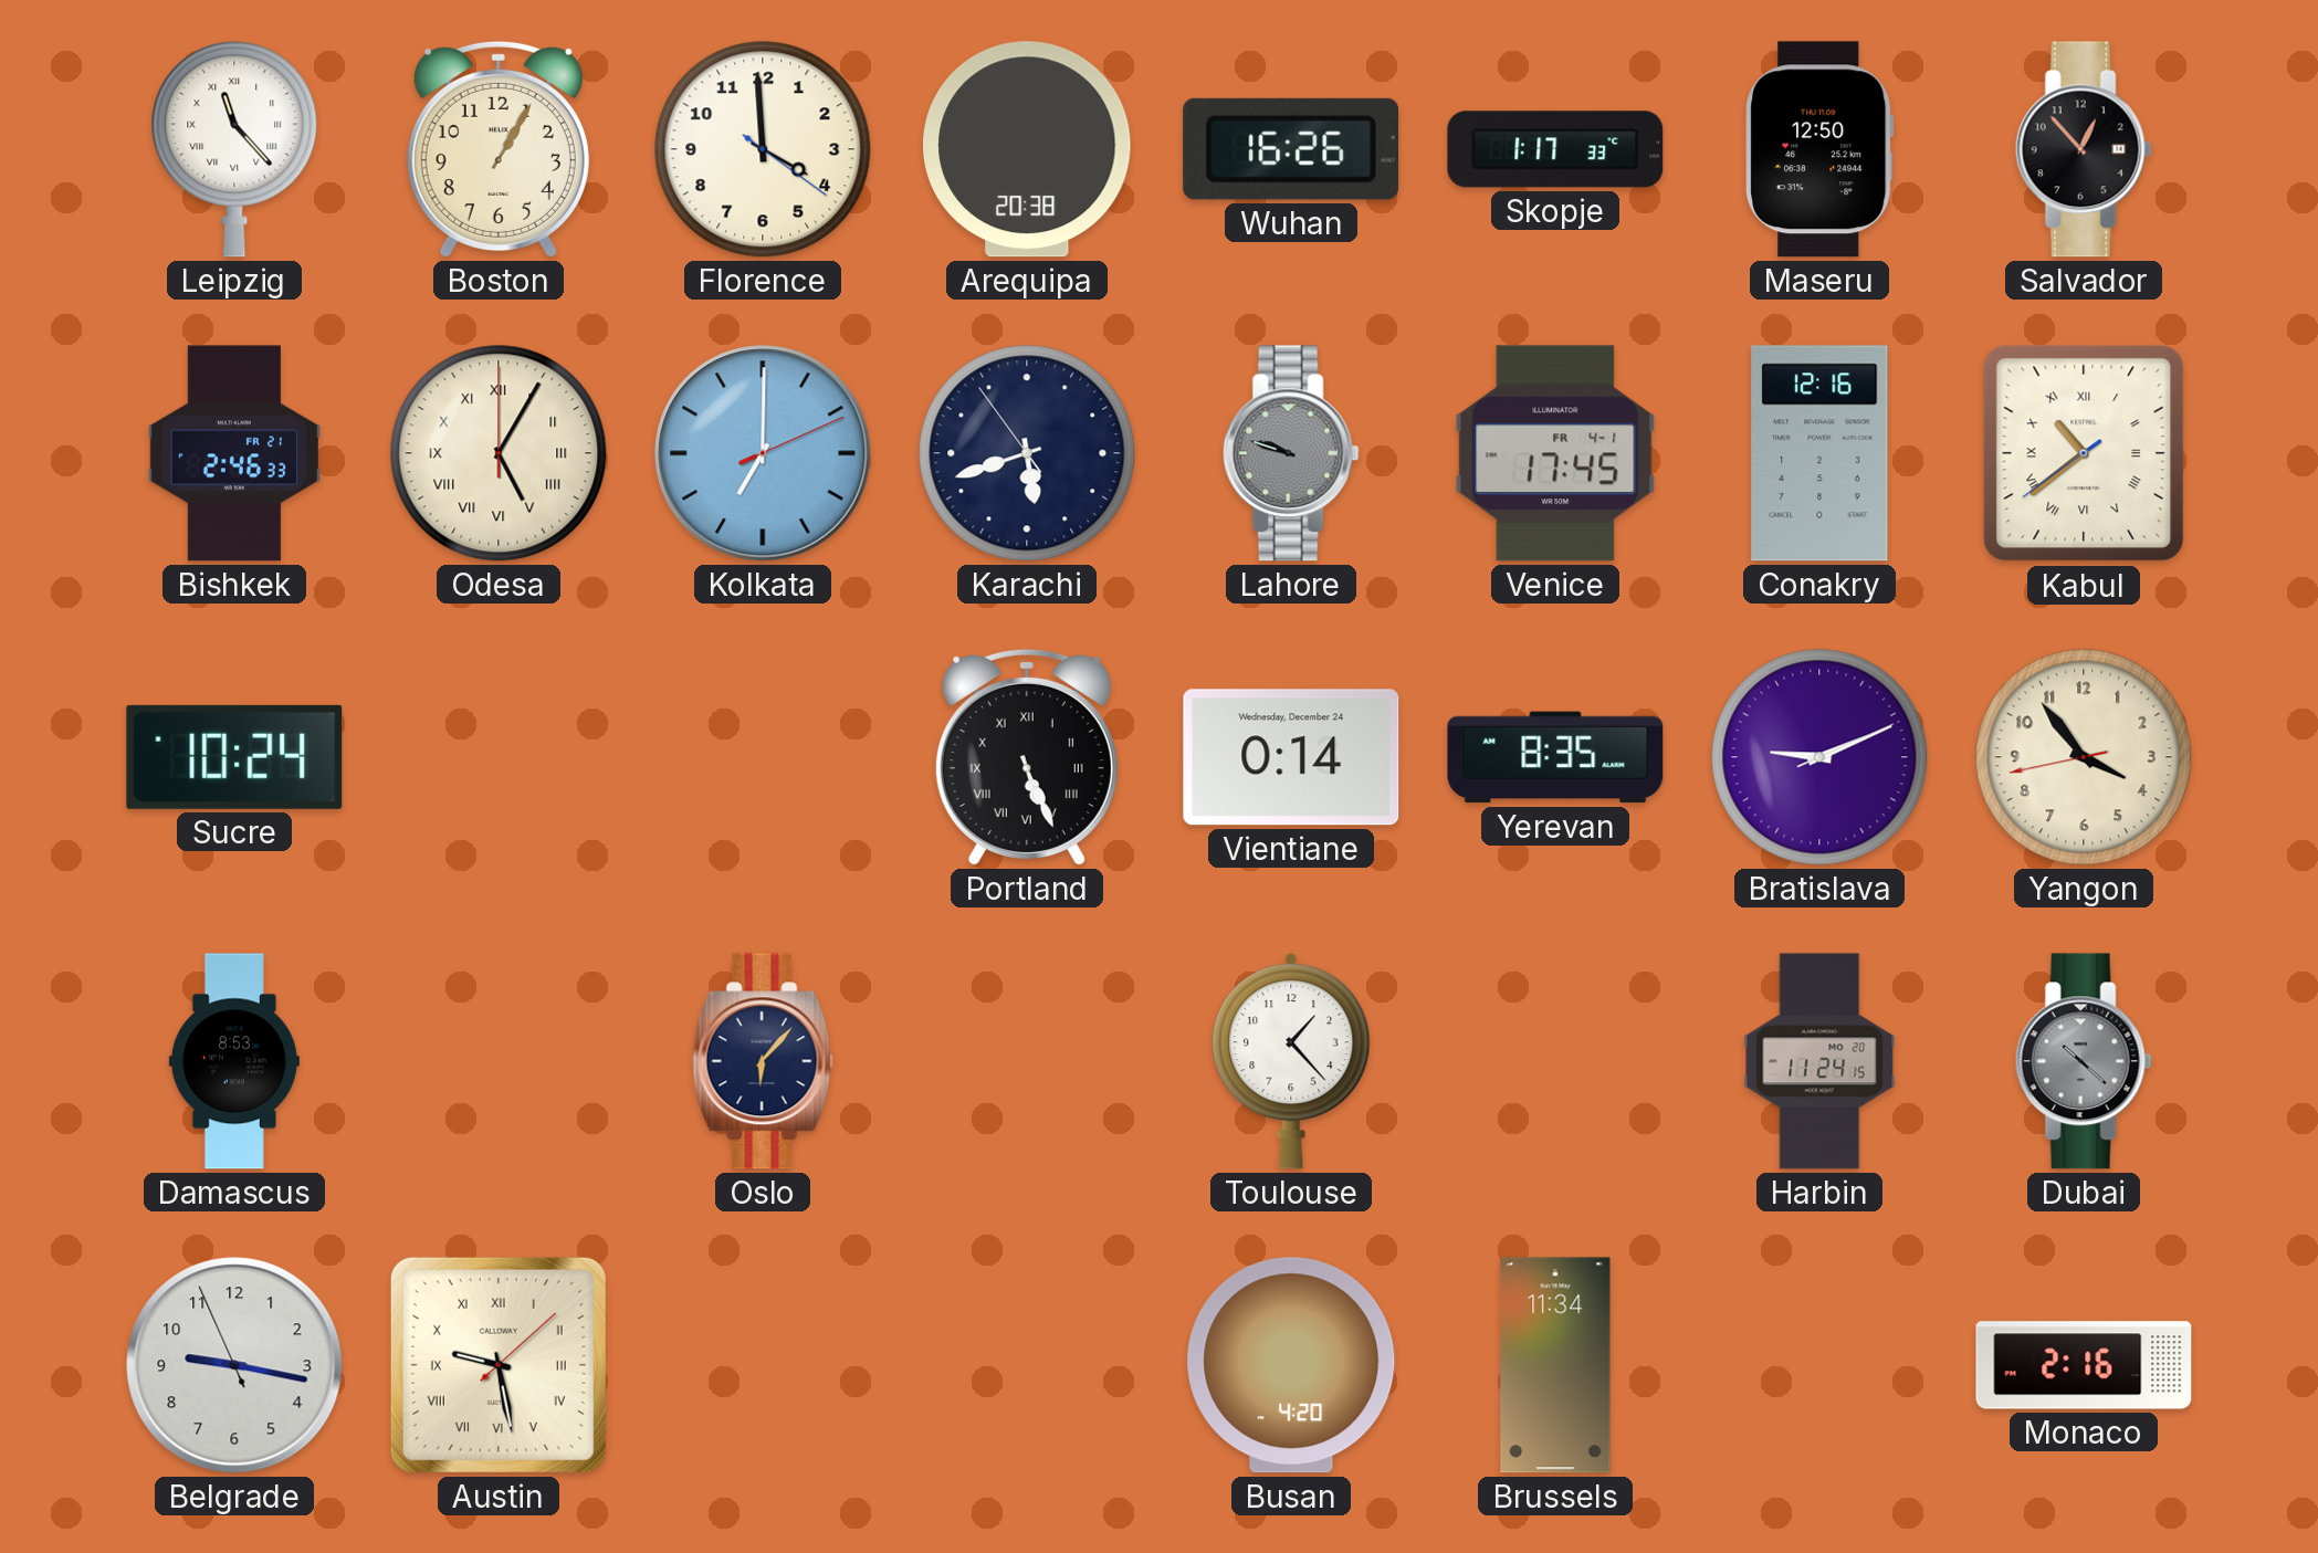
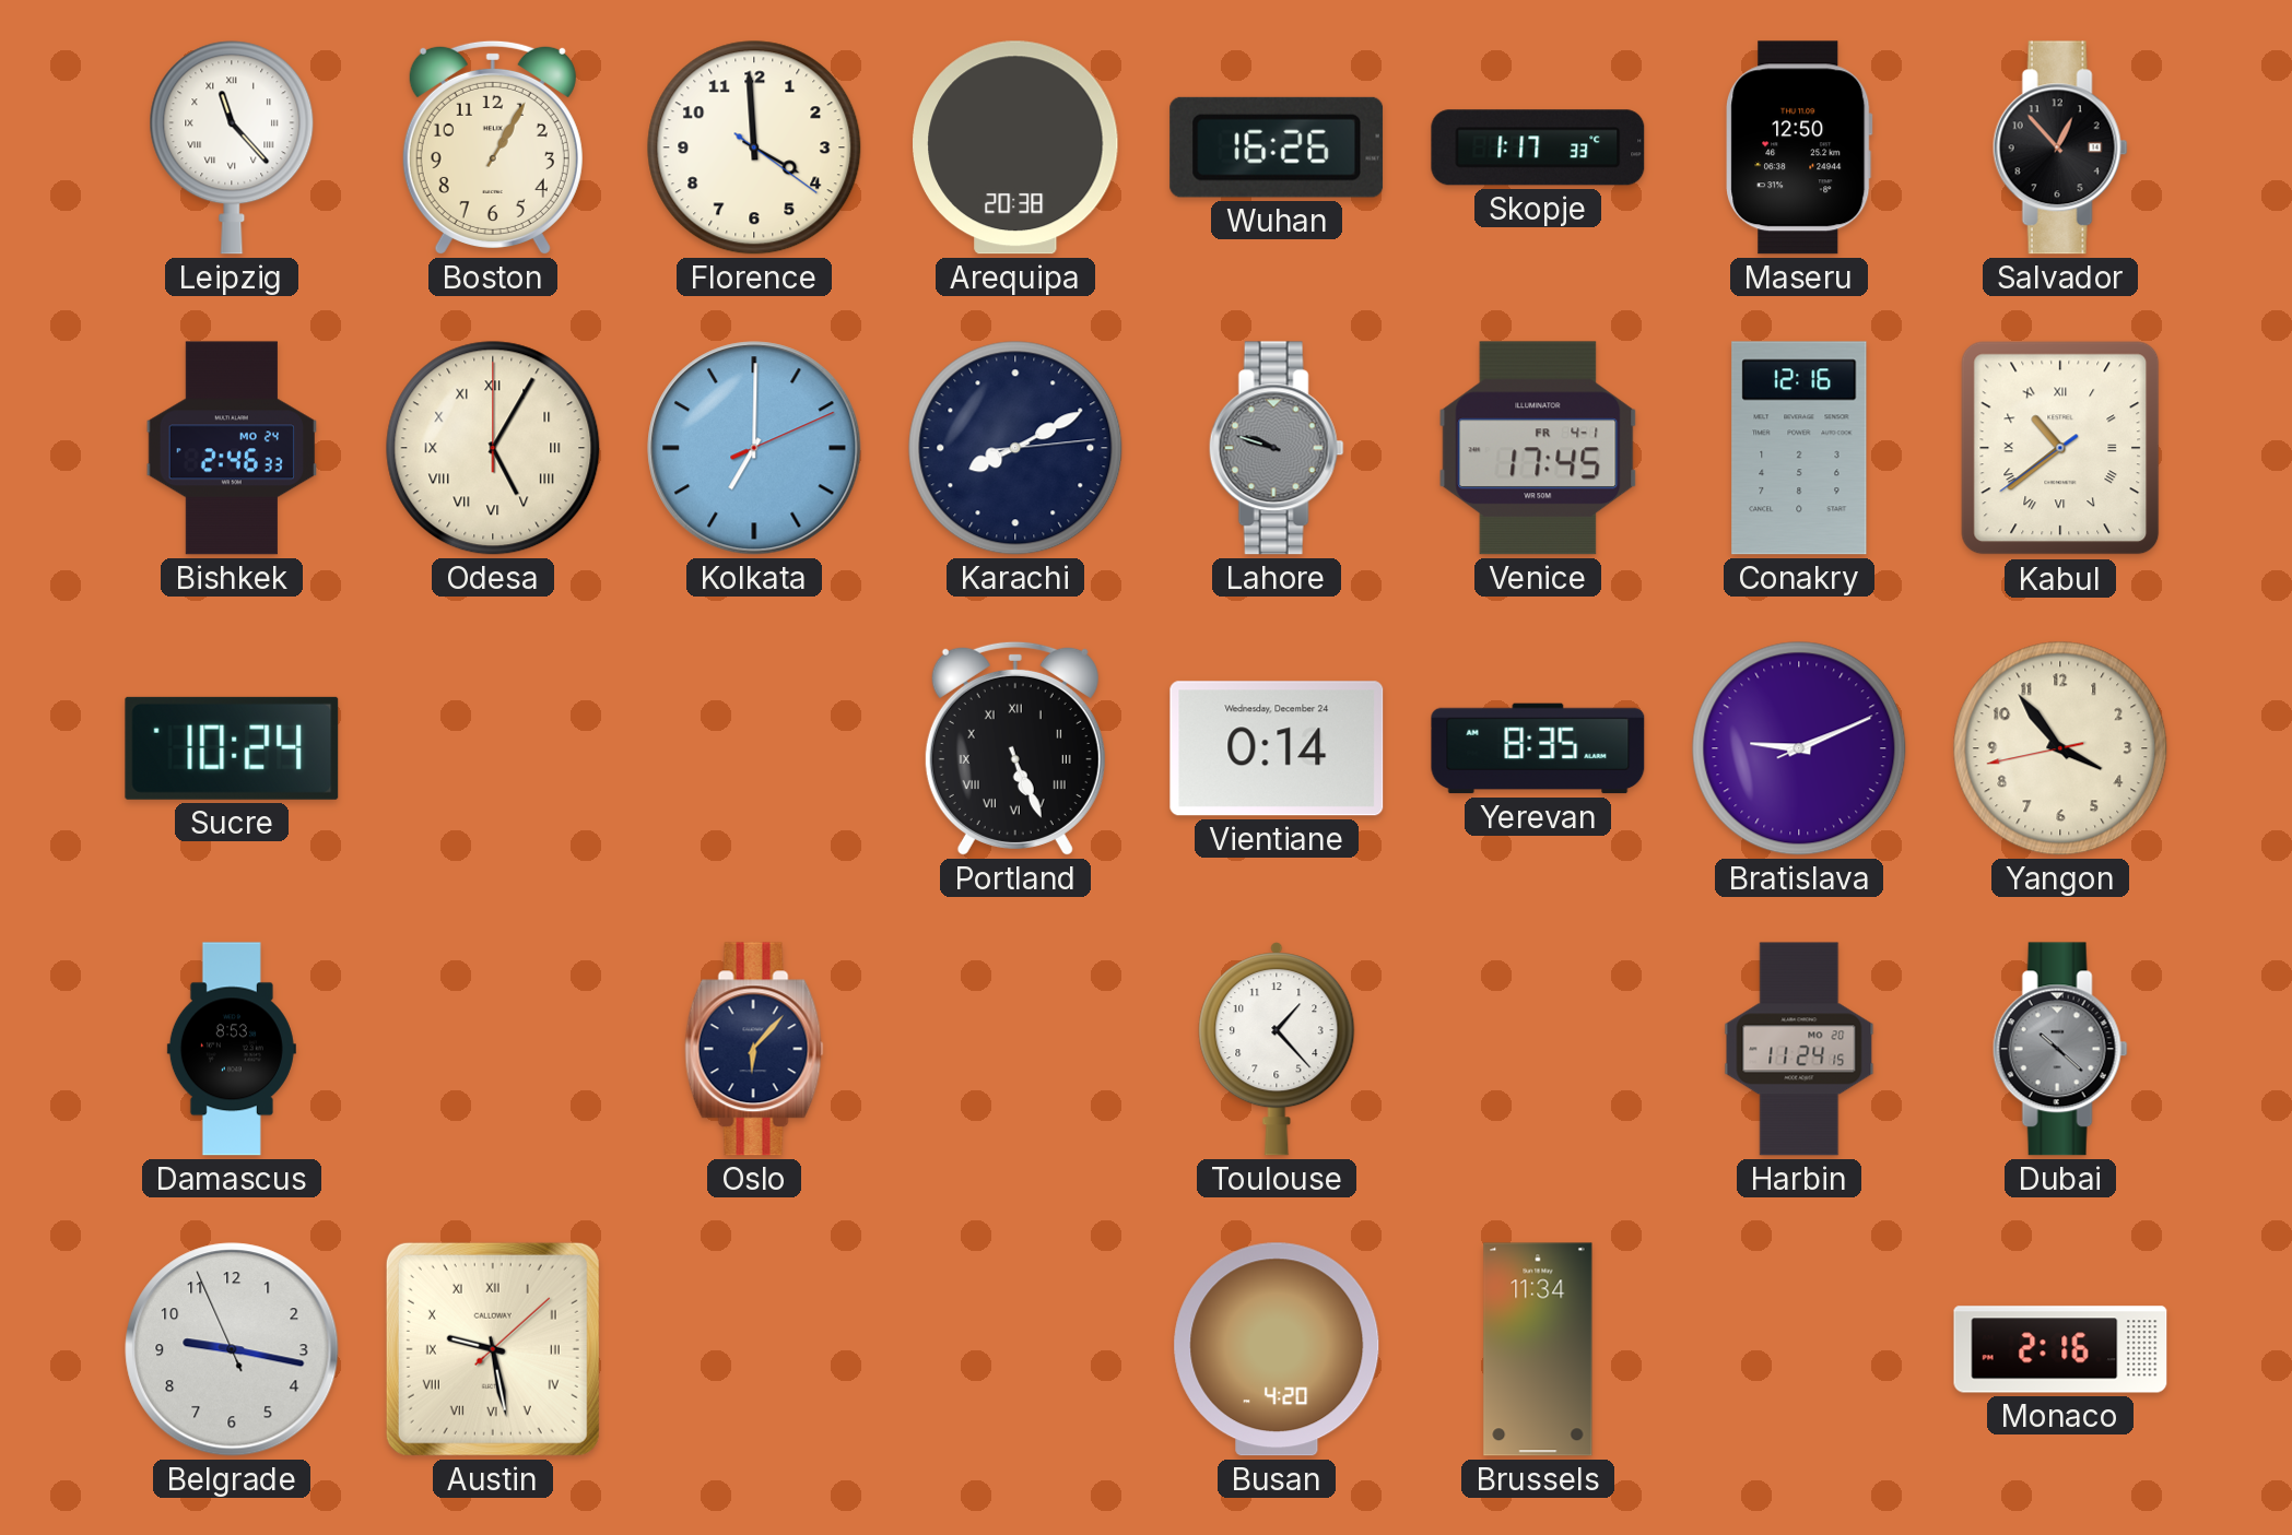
Bishkek date: FR 21 -> MO 24 (232, 448)
Karachi: 5:41 -> 8:10 (1015, 448)
